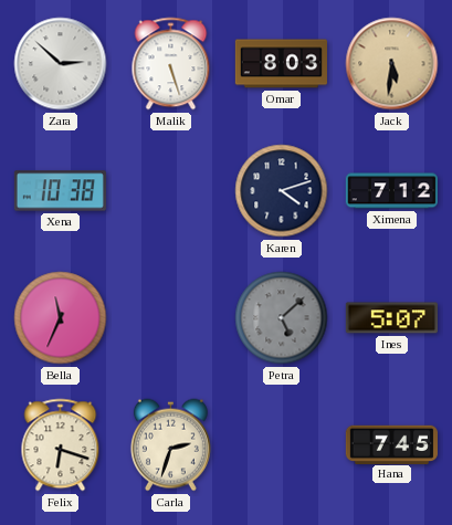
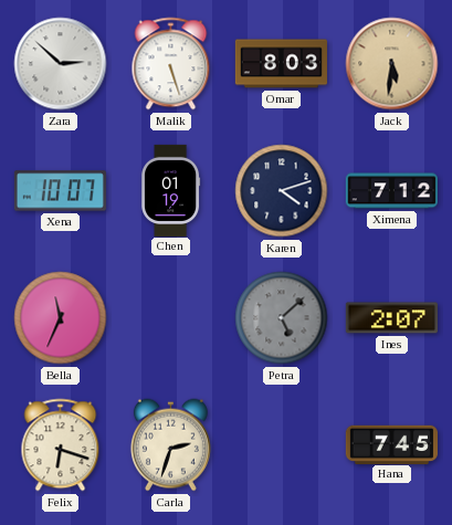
Xena: 10:38 -> 10:07 (60, 191)
Chen: none -> 01:19 (171, 190)
Ines: 5:07 -> 2:07 (391, 318)
